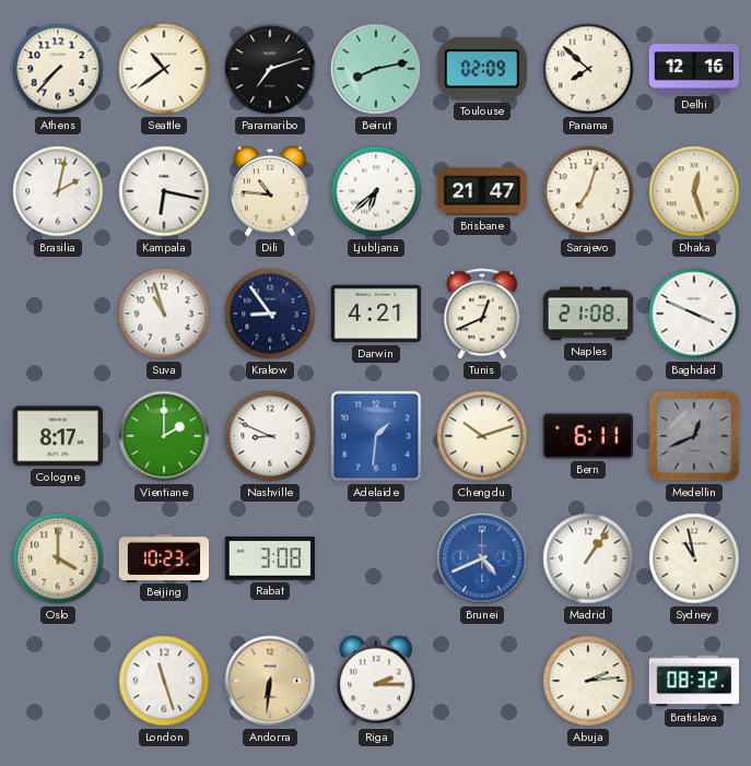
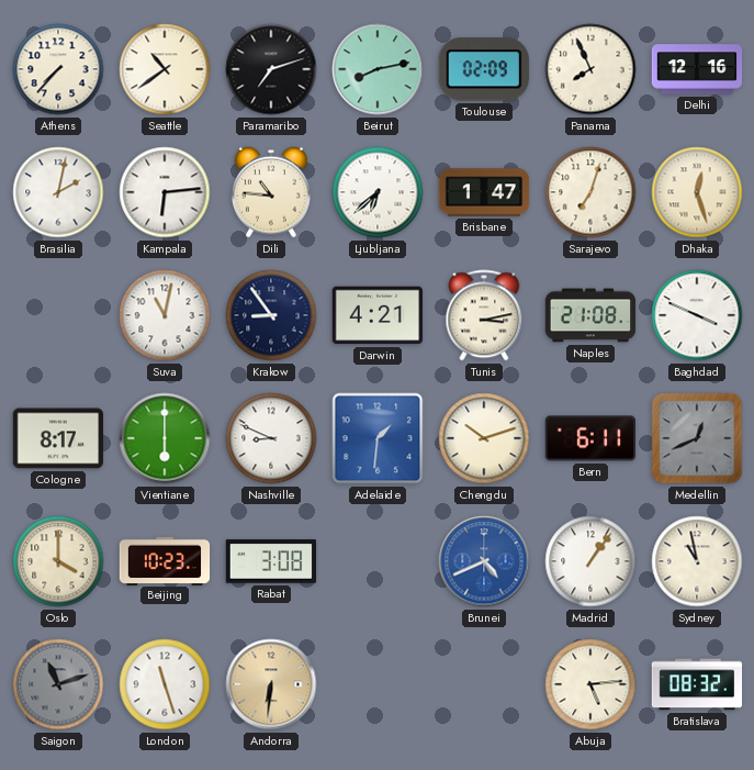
Panama: 7:52 -> 7:56 (590, 69)
Kampala: 6:17 -> 6:14 (165, 192)
Brisbane: 21:47 -> 1:47 (484, 192)
Suva: 10:57 -> 11:02 (165, 315)
Tunis: 12:41 -> 3:13 (484, 315)
Vientiane: 2:00 -> 6:00 (165, 438)
Saigon: none -> 11:12 (58, 684)
Riga: 2:15 -> none (377, 681)
Abuja: 2:14 -> 5:14 (590, 684)
